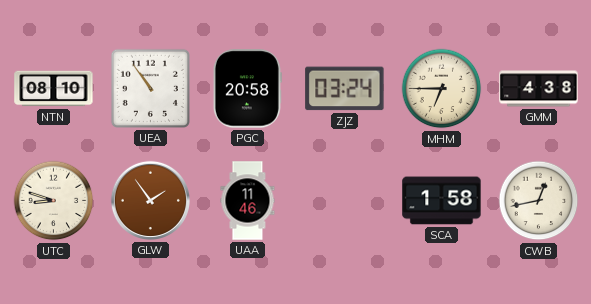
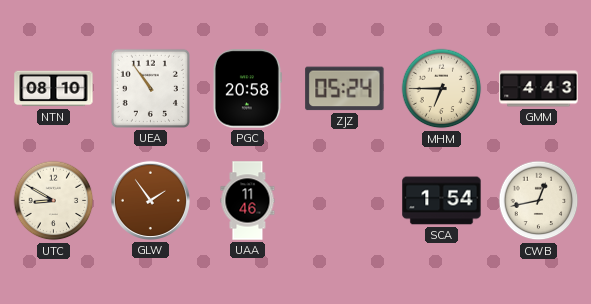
ZJZ: 03:24 -> 05:24 (345, 89)
GMM: 4:38 -> 4:43 (539, 89)
UTC: 8:48 -> 8:50 (54, 201)
SCA: 1:58 -> 1:54 (442, 201)
